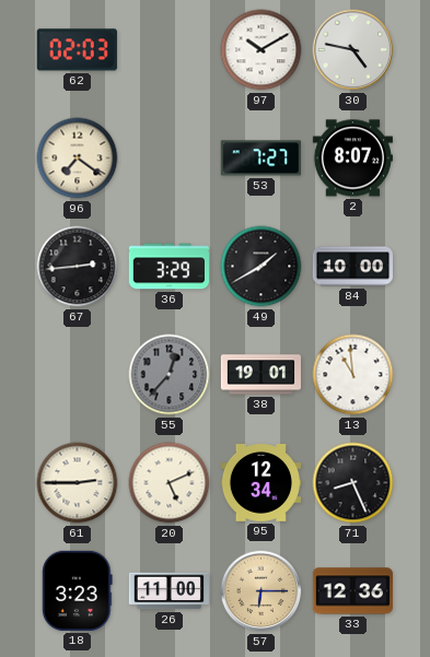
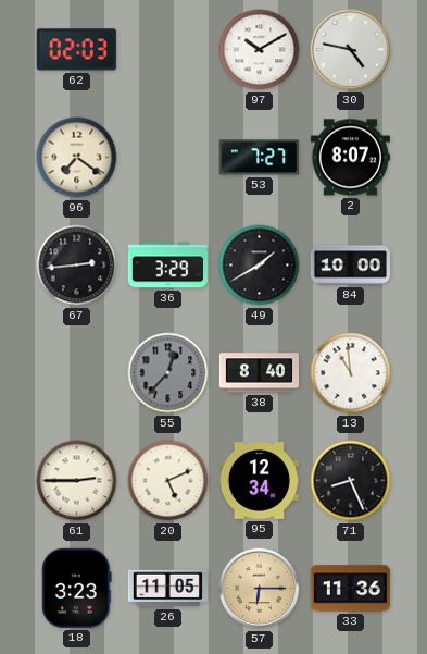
38: 19:01 -> 8:40 (259, 373)
26: 11:00 -> 11:05 (167, 589)
33: 12:36 -> 11:36 (350, 589)
